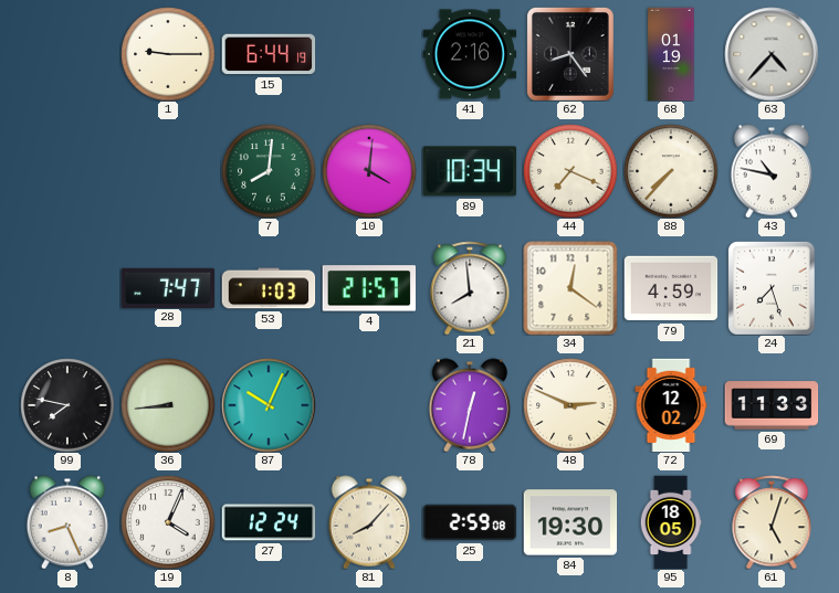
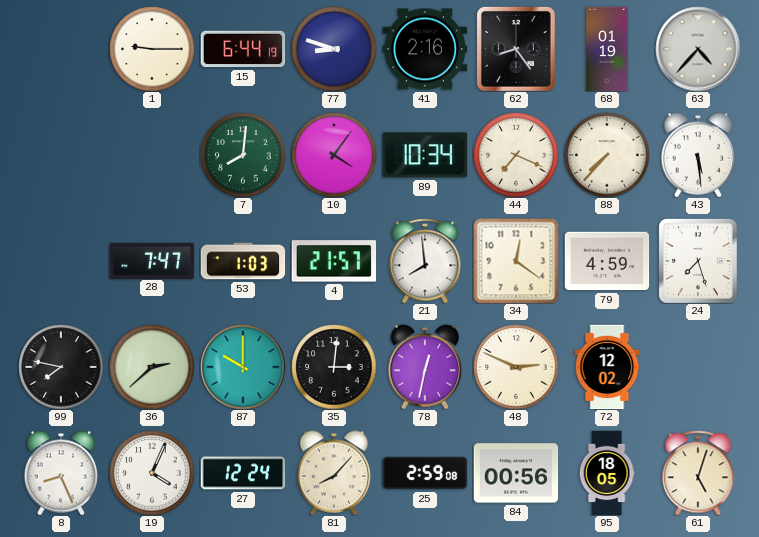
77: none -> 8:48 (334, 49)
10: 4:01 -> 4:06 (334, 155)
43: 10:47 -> 5:29 (698, 155)
36: 8:44 -> 2:38 (152, 367)
87: 10:04 -> 10:00 (243, 367)
35: none -> 3:01 (334, 367)
69: 11:33 -> none (772, 405)
84: 19:30 -> 00:56 (516, 473)
